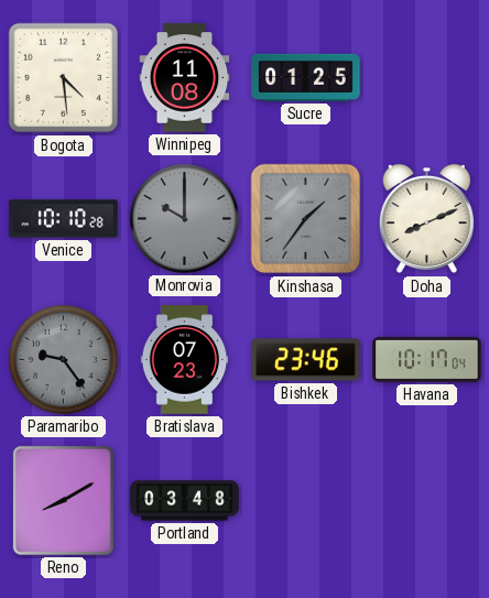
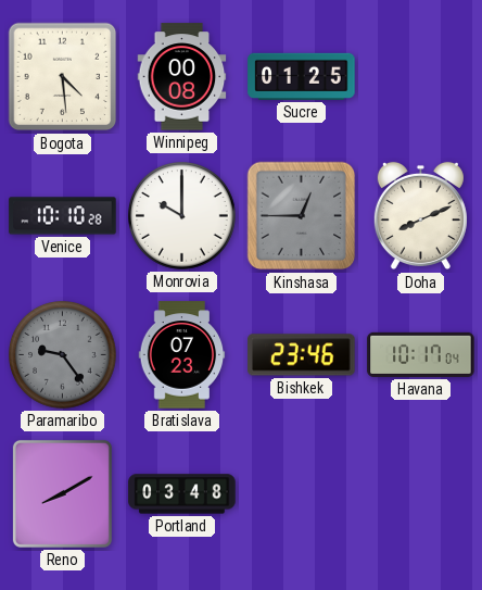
Winnipeg: 11:08 -> 00:08 (182, 77)
Monrovia dial: grey -> white (182, 216)
Kinshasa: 1:36 -> 12:45 (302, 216)
